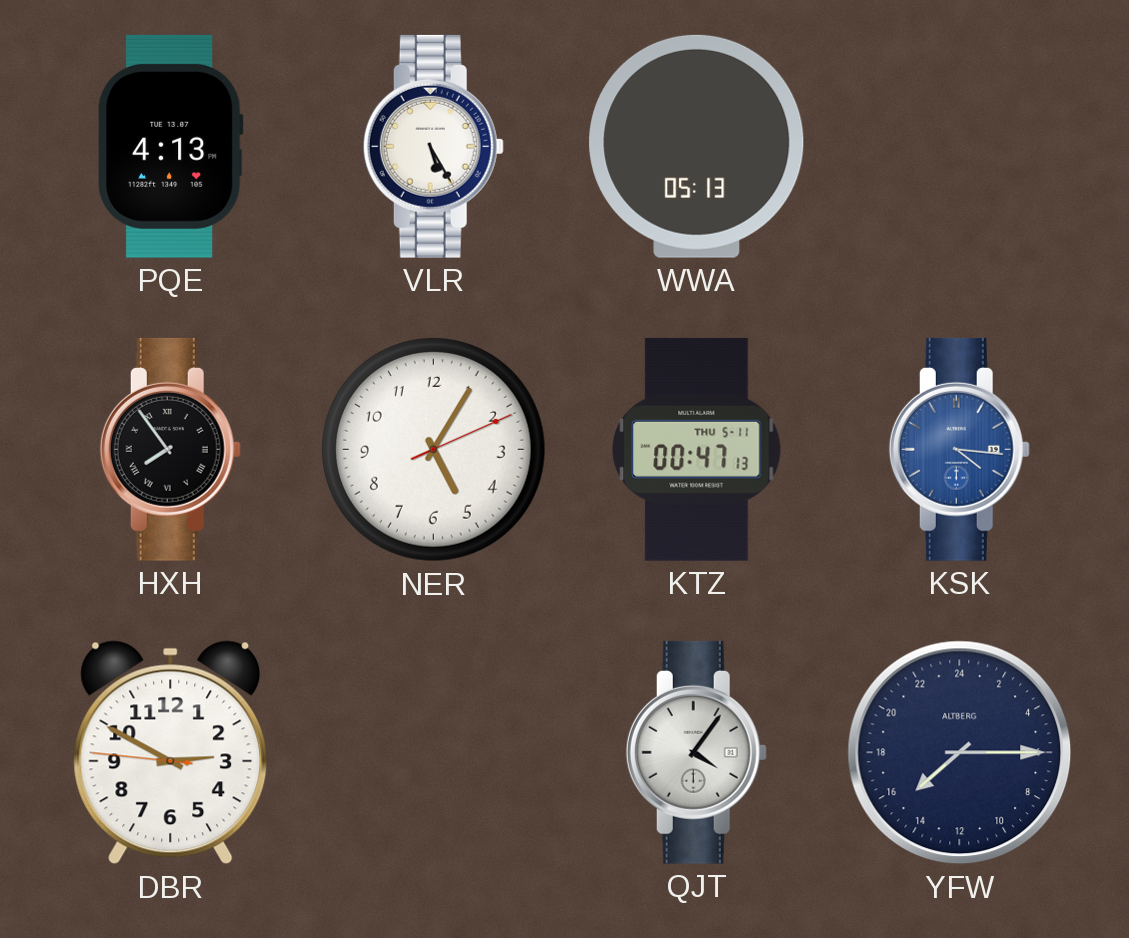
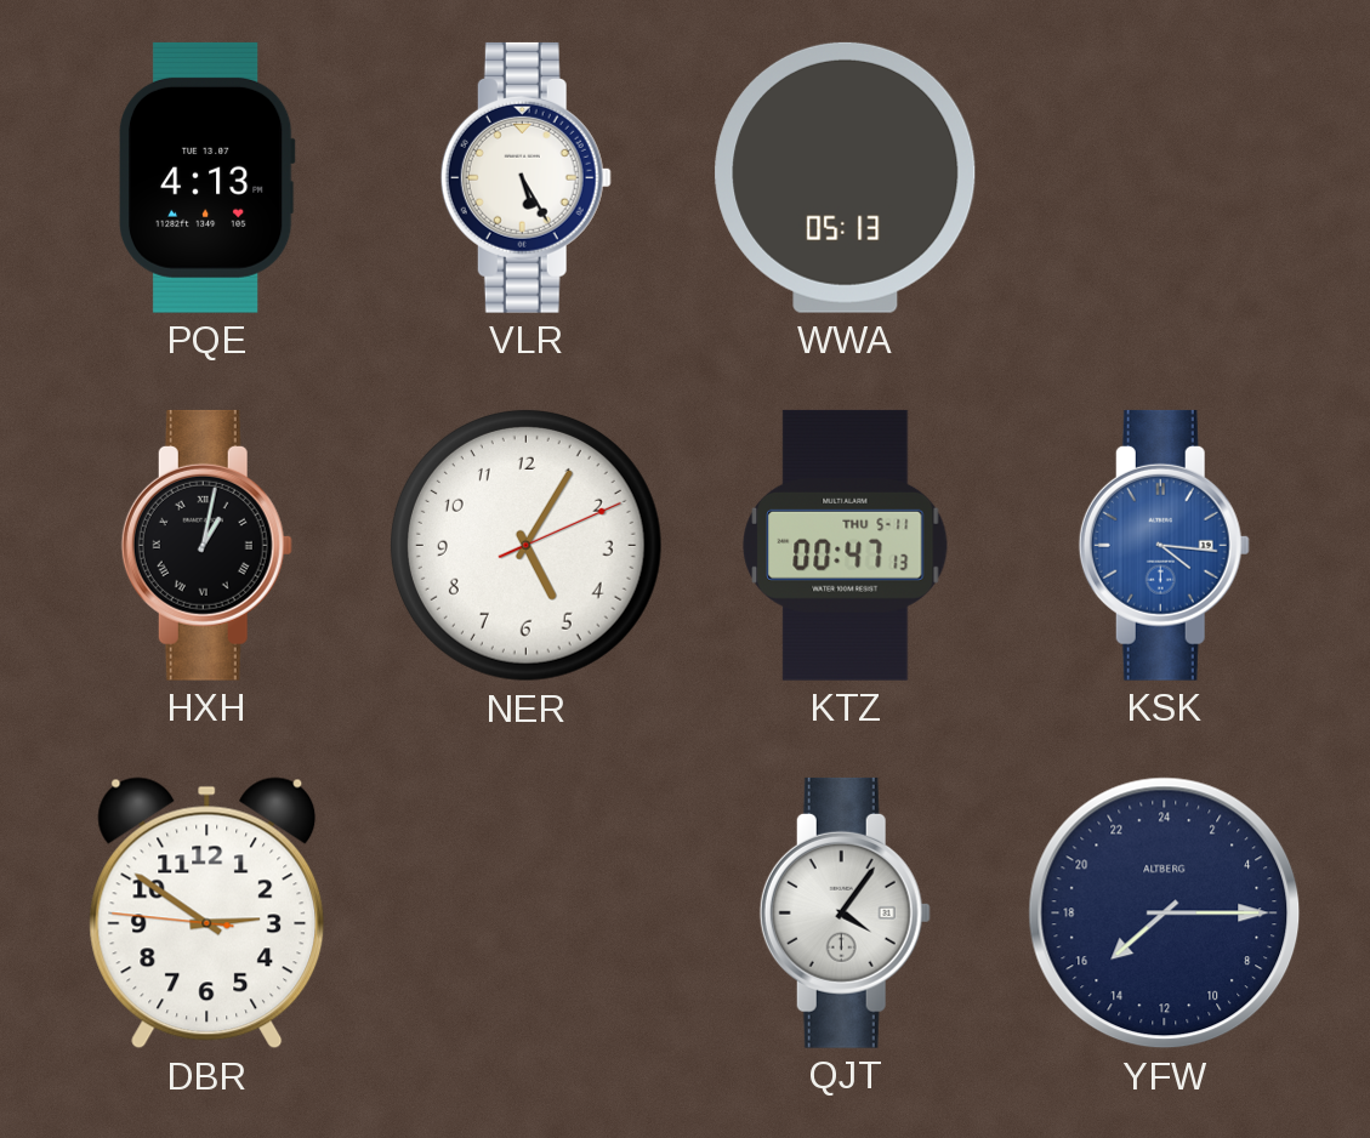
HXH: 7:54 -> 1:02 (206, 545)
DBR: 2:49 -> 2:50 (208, 914)
